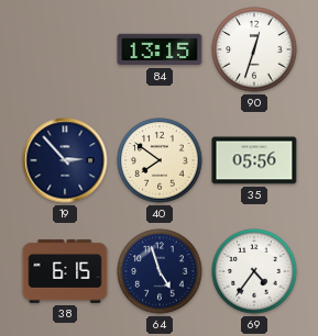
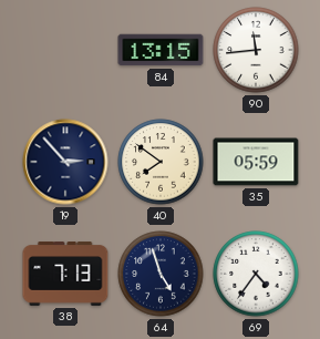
90: 12:33 -> 11:44 (256, 50)
35: 05:56 -> 05:59 (256, 162)
38: 6:15 -> 7:13 (65, 274)
